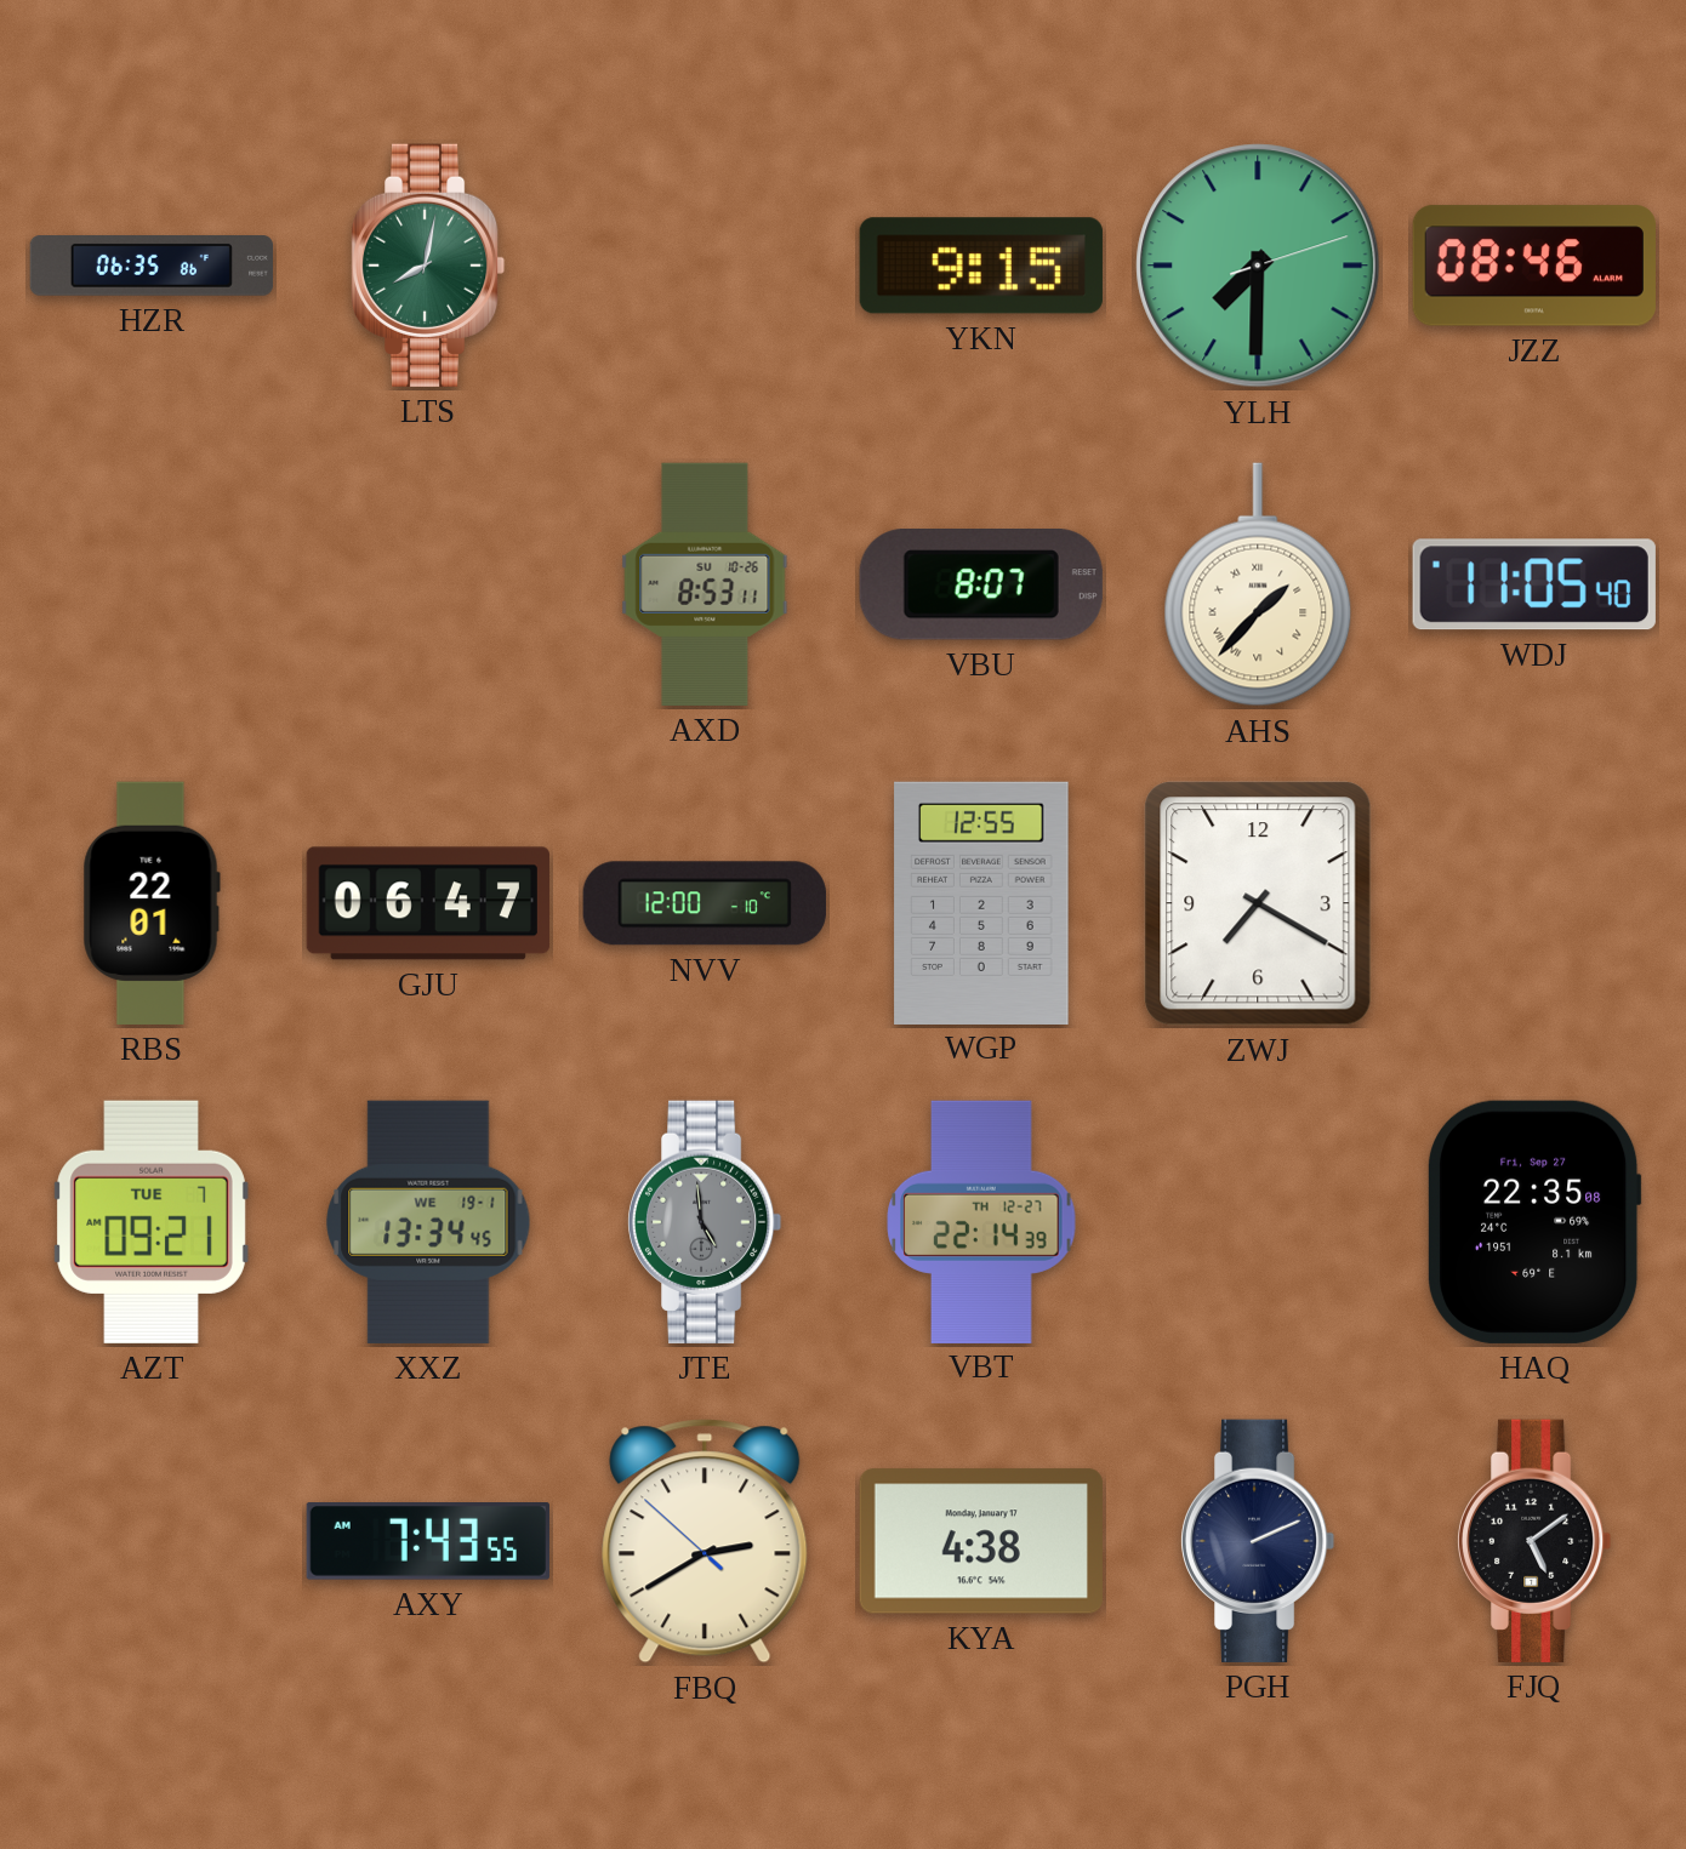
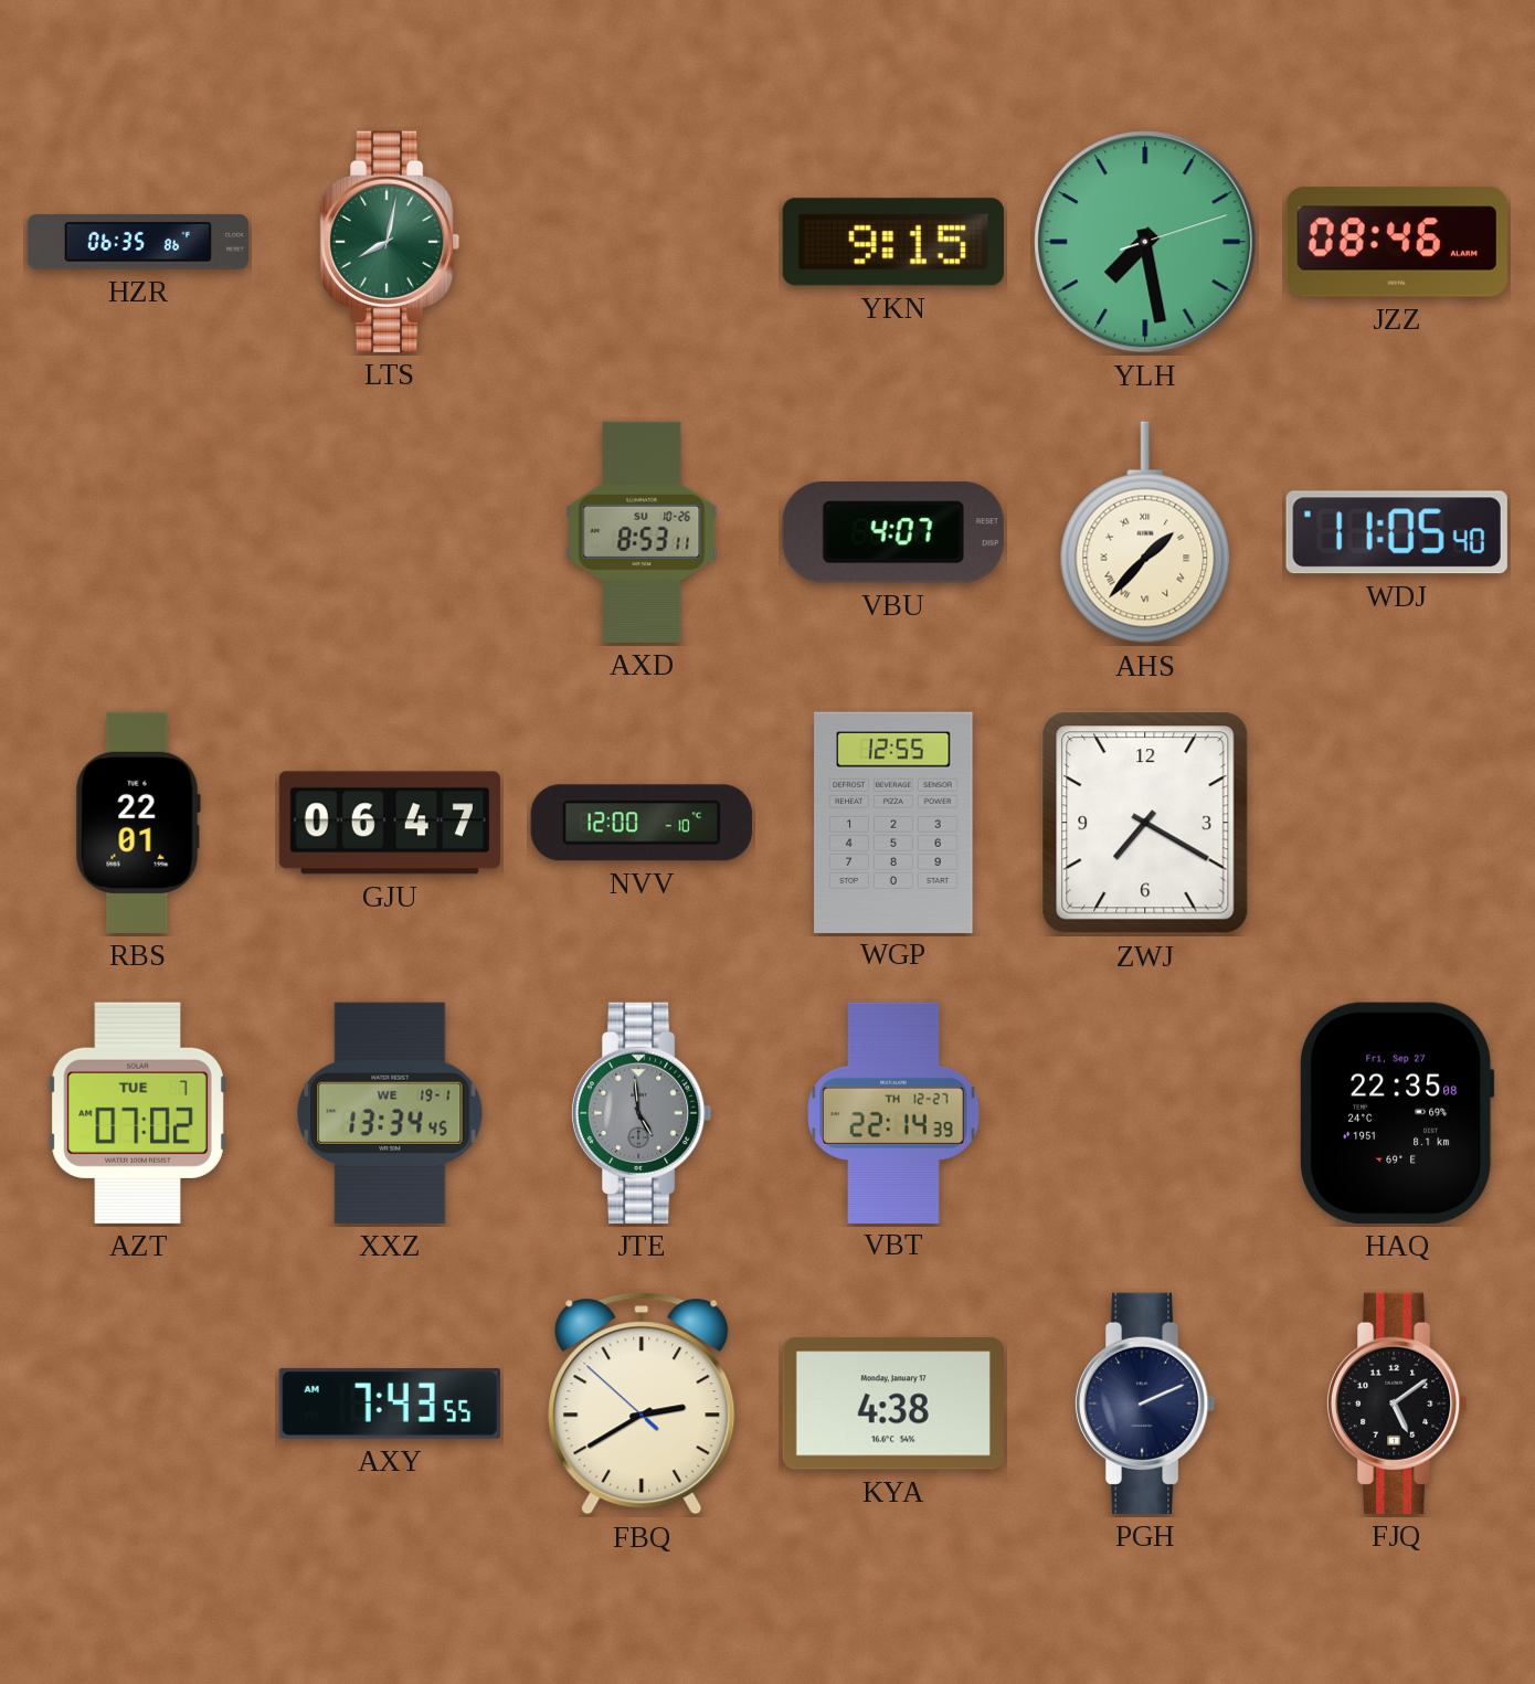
YLH: 7:30 -> 7:28 (1145, 242)
VBU: 8:07 -> 4:07 (893, 533)
AZT: 09:21 -> 07:02 (138, 1113)
